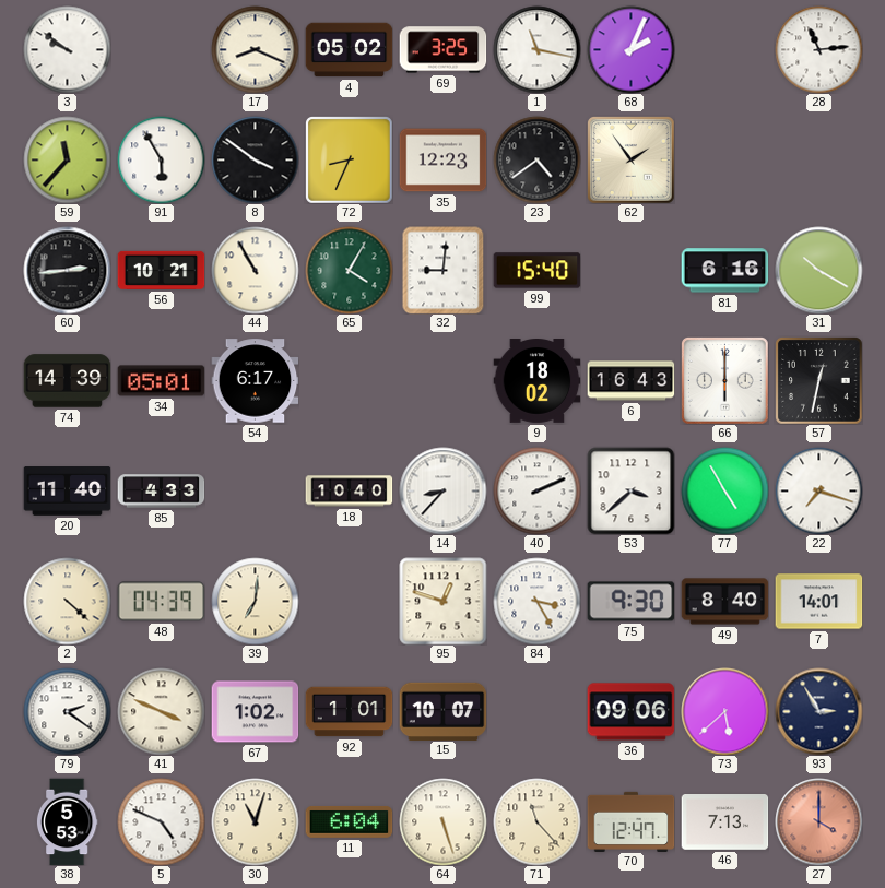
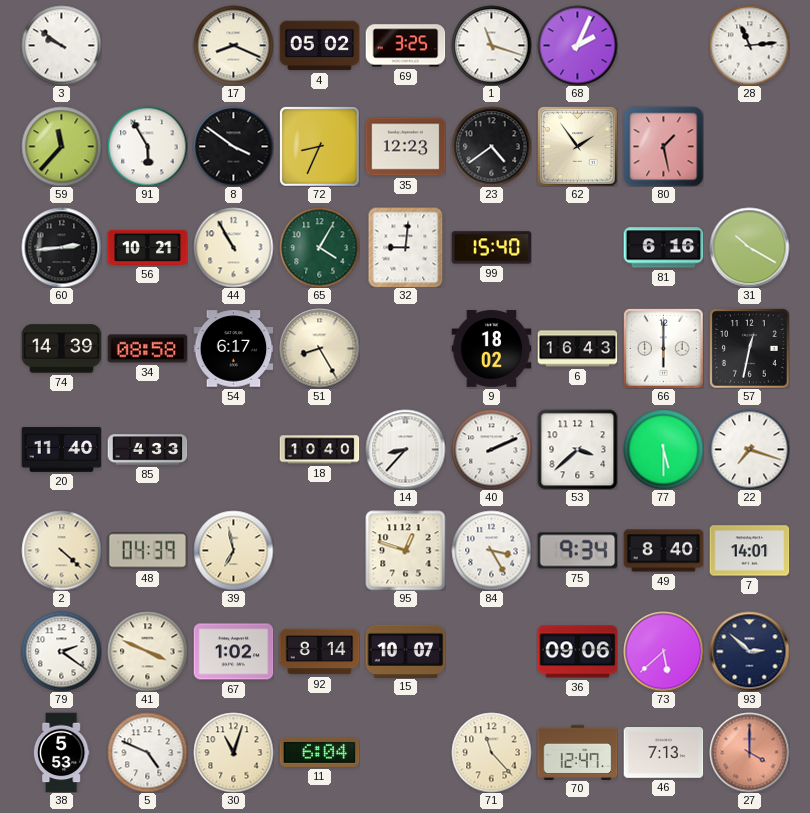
1: 11:17 -> 11:18 (491, 45)
80: none -> 1:28 (663, 146)
34: 05:01 -> 08:58 (147, 349)
51: none -> 8:25 (319, 348)
77: 4:55 -> 5:30 (663, 449)
39: 7:01 -> 6:58 (233, 550)
75: 9:30 -> 9:34 (577, 551)
92: 1:01 -> 8:14 (319, 652)
93: 2:55 -> 2:52 (749, 651)
64: 5:27 -> none (442, 821)
